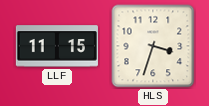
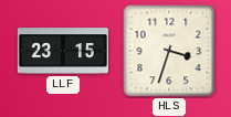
LLF: 11:15 -> 23:15 (63, 51)
